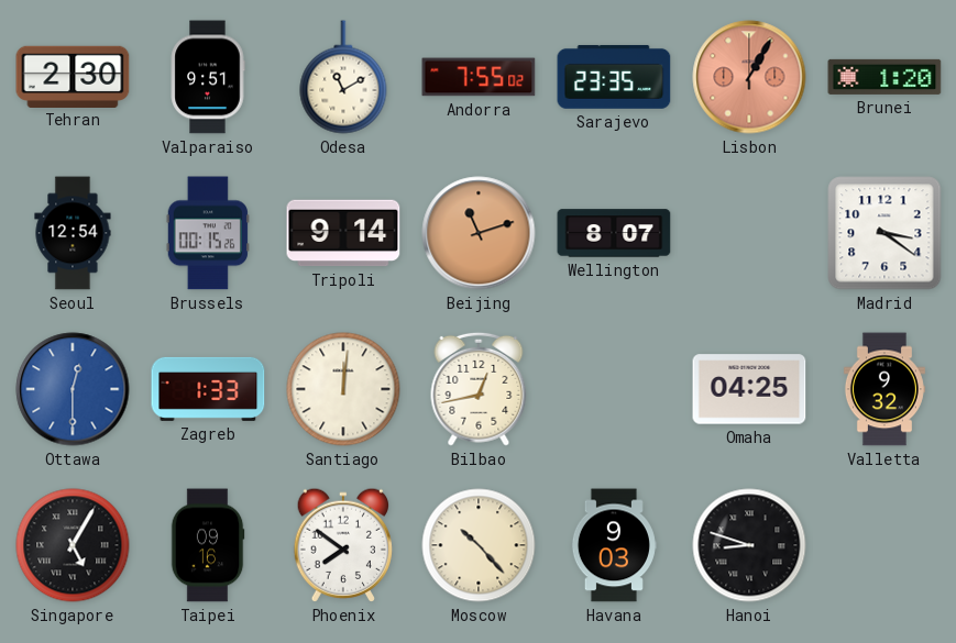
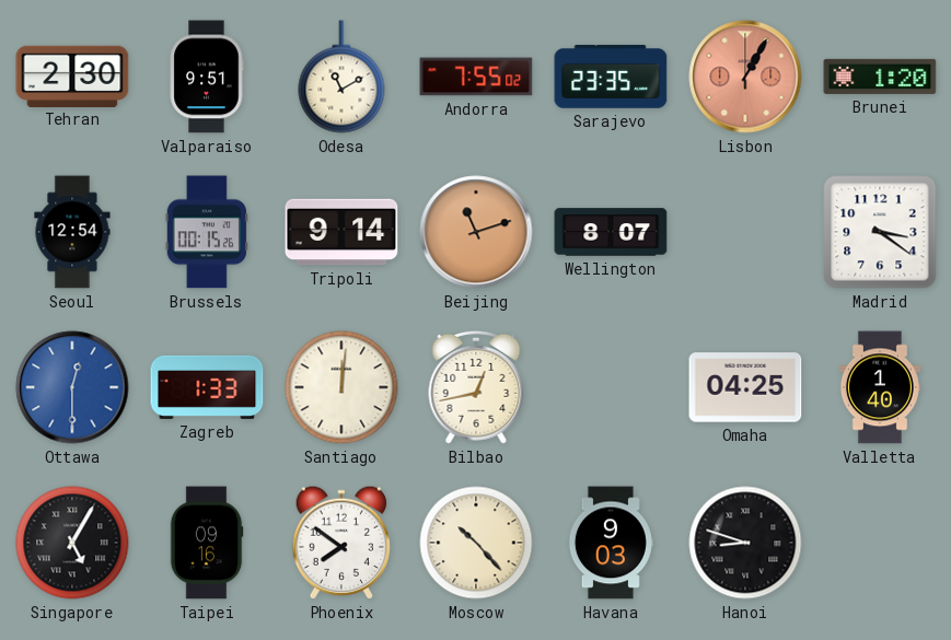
Valletta: 9:32 -> 1:40 (880, 387)
